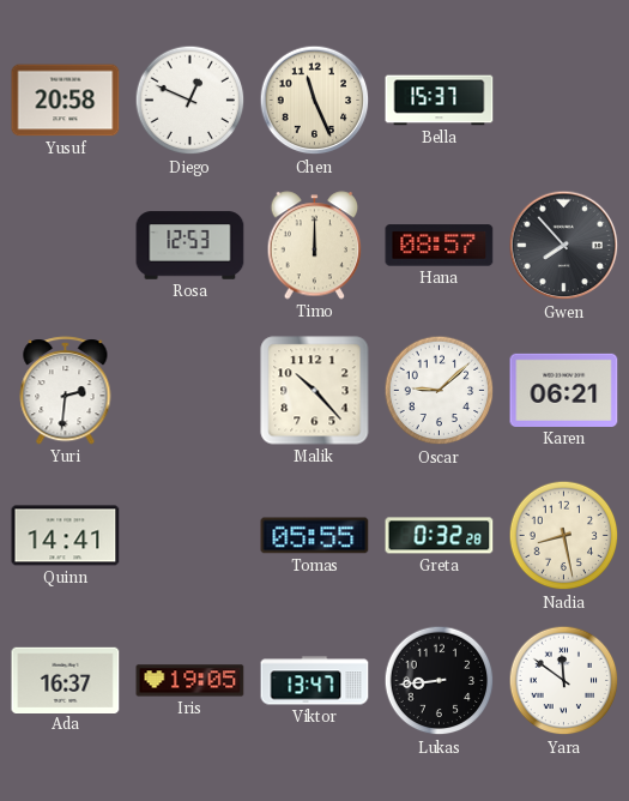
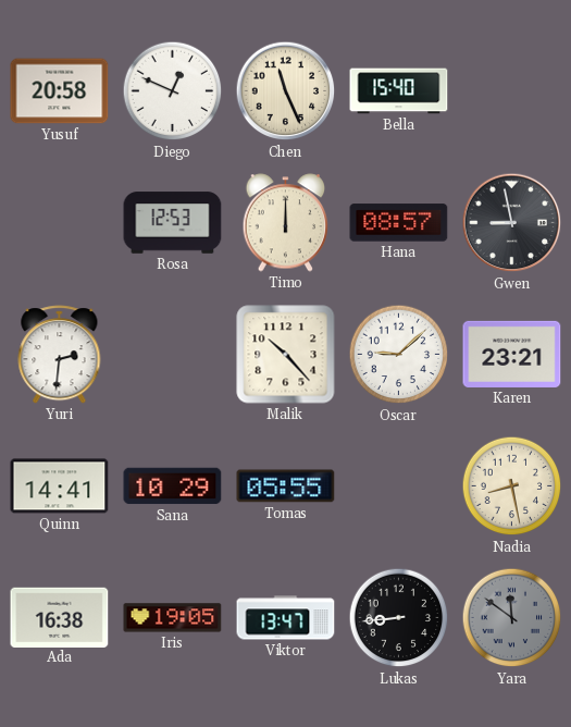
Bella: 15:37 -> 15:40 (399, 91)
Gwen: 7:53 -> 8:58 (512, 223)
Karen: 06:21 -> 23:21 (512, 354)
Sana: none -> 10:29 (173, 486)
Greta: 0:32 -> none (440, 536)
Ada: 16:37 -> 16:38 (60, 617)
Yara dial: white -> grey (512, 618)
